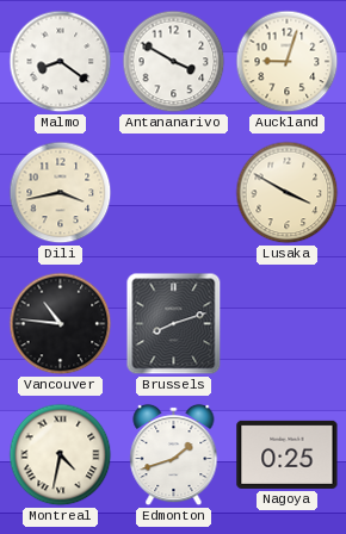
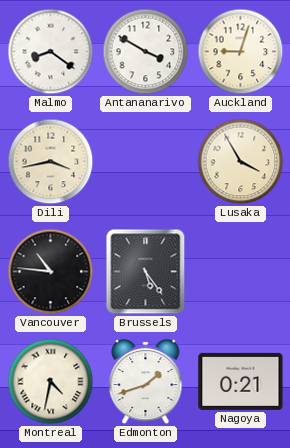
Lusaka: 3:50 -> 3:55 (241, 162)
Brussels: 8:12 -> 5:24 (146, 272)
Nagoya: 0:25 -> 0:21 (241, 381)
